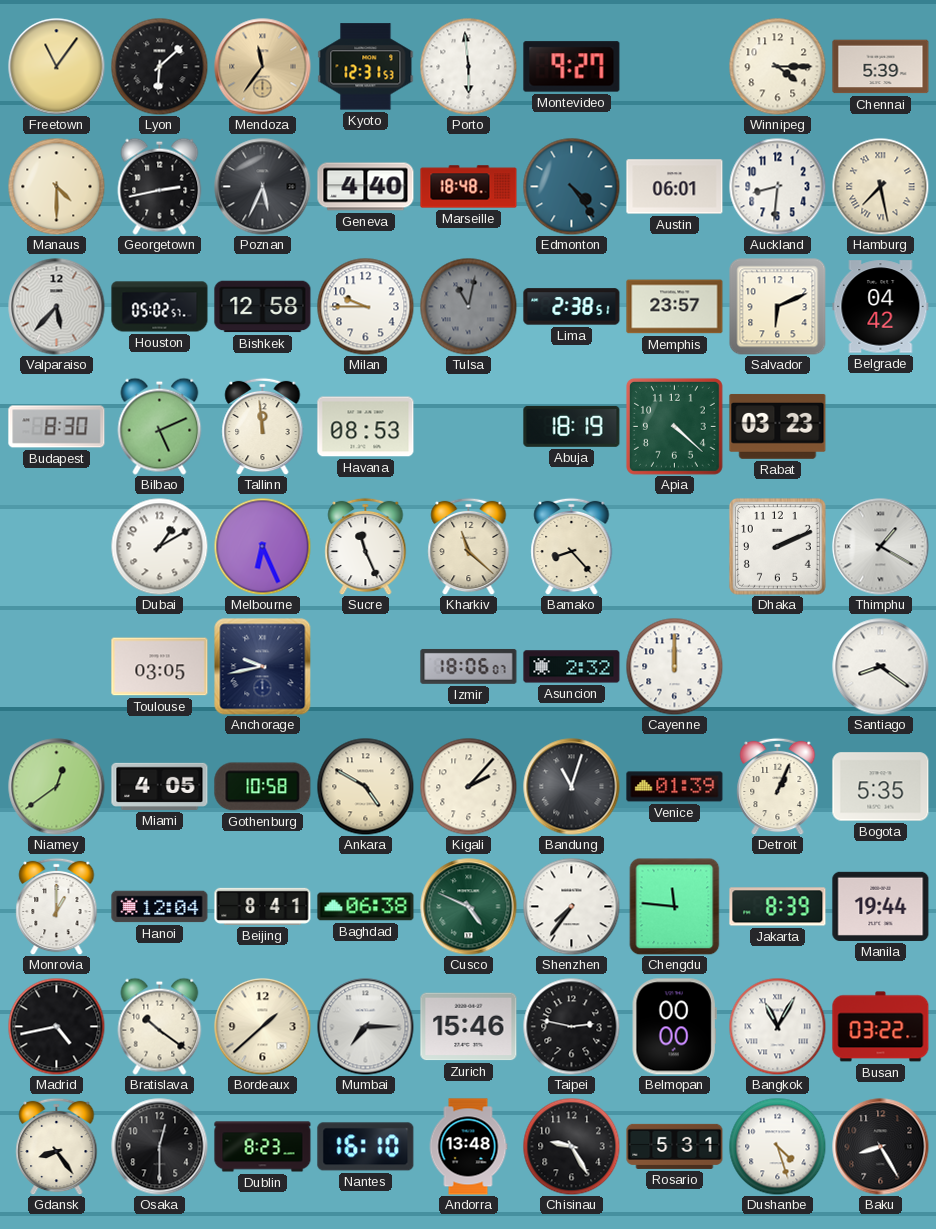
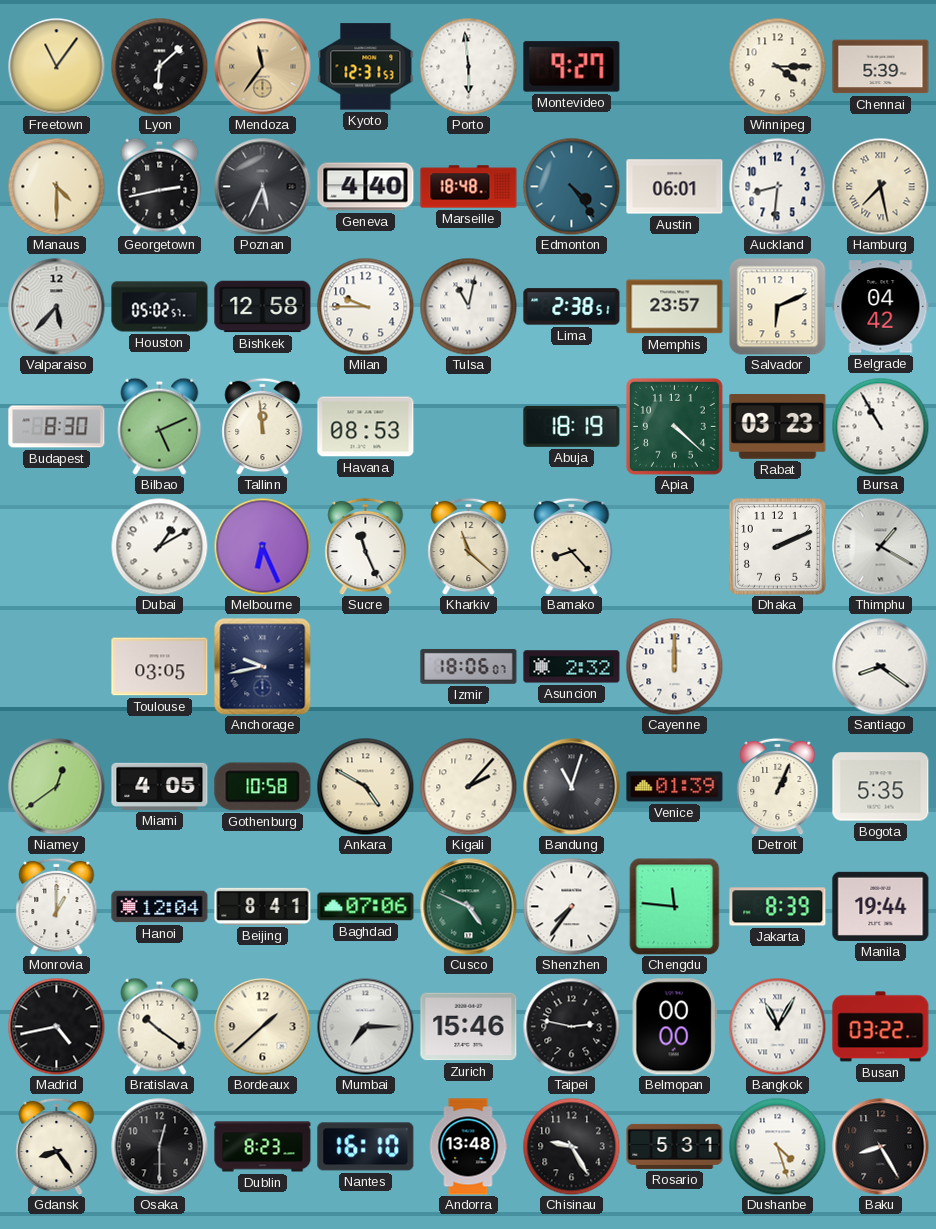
Tulsa dial: grey -> white (468, 306)
Bursa: none -> 10:55 (880, 426)
Baghdad: 06:38 -> 07:06 (366, 907)
